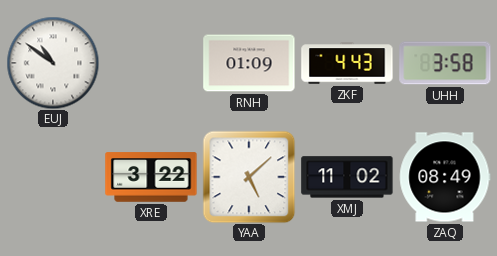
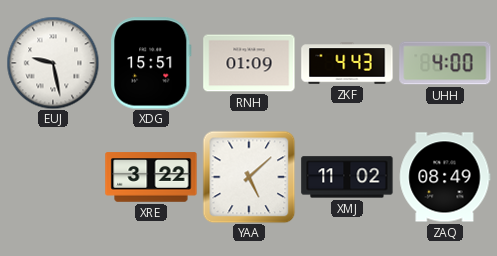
EUJ: 10:51 -> 9:28 (53, 63)
XDG: none -> 15:51 (152, 63)
UHH: 3:58 -> 4:00 (445, 63)
